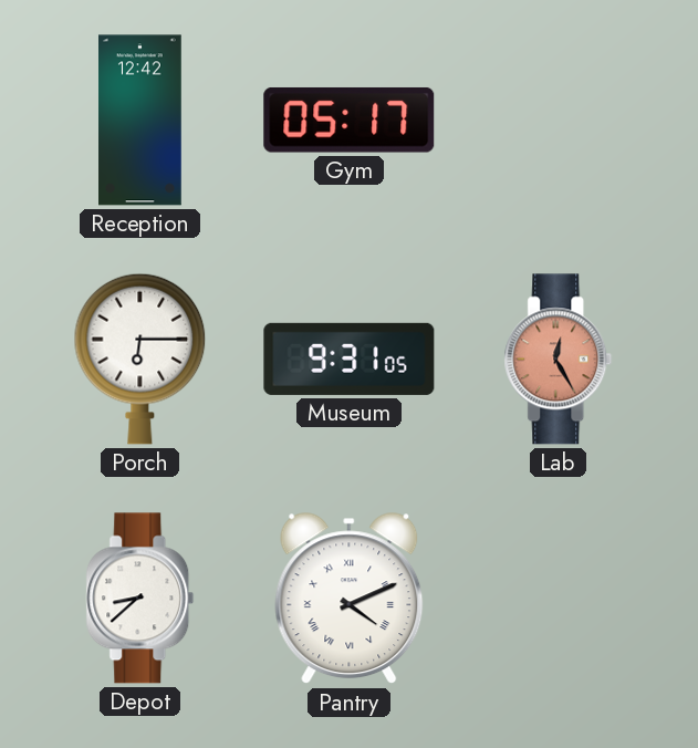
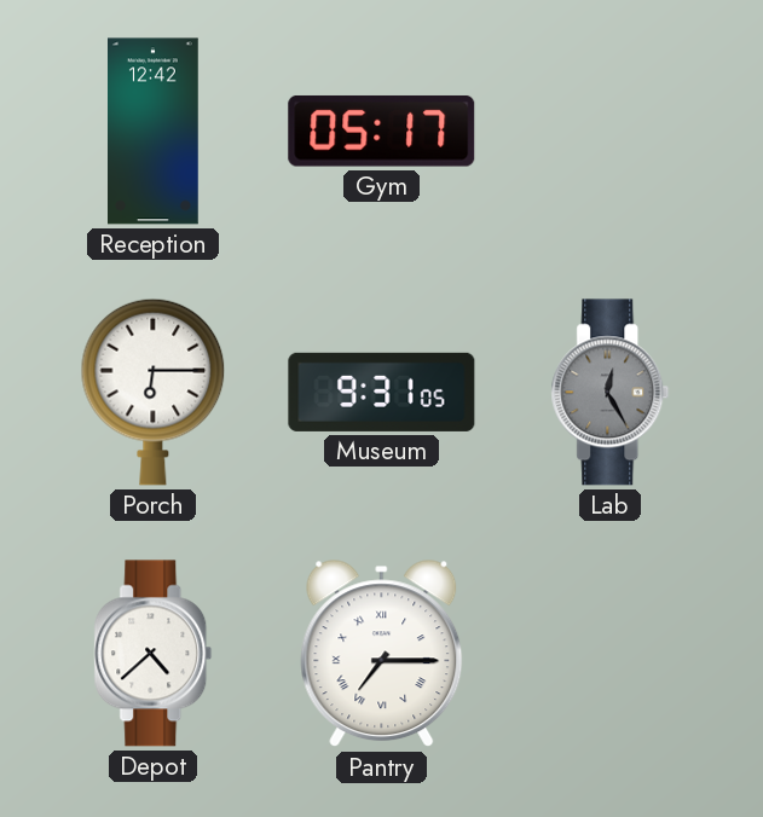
Lab dial: salmon -> grey (611, 393)
Depot: 8:38 -> 4:38 (154, 654)
Pantry: 4:11 -> 7:15 (382, 654)
